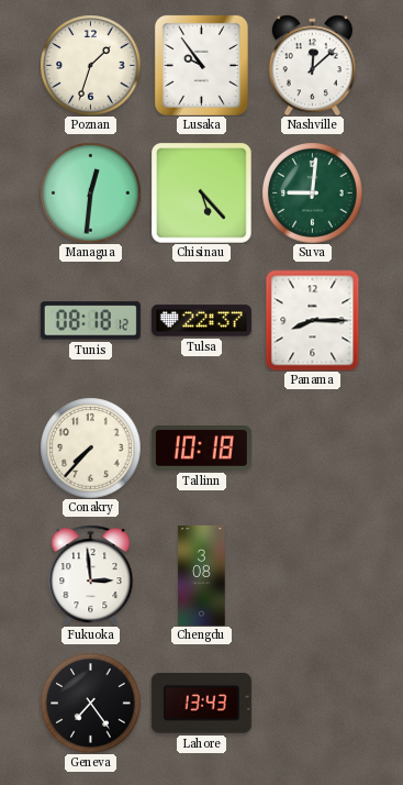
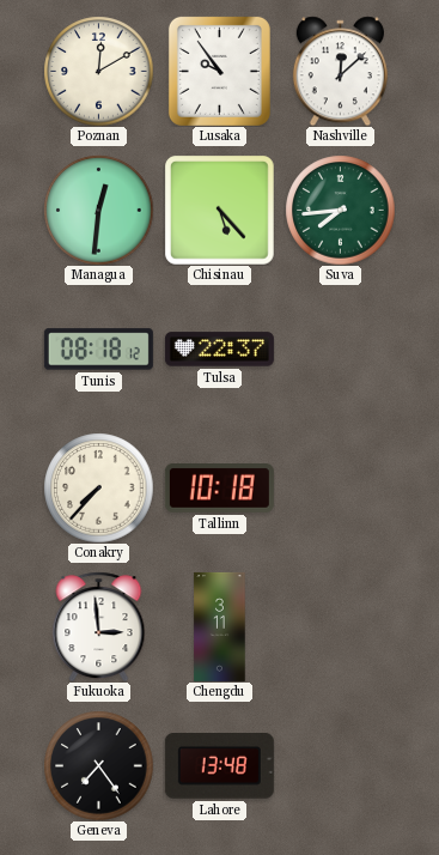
Poznan: 1:33 -> 12:10 (98, 71)
Suva: 9:01 -> 7:44 (340, 210)
Panama: 8:15 -> none (313, 320)
Chengdu: 3:08 -> 3:11 (220, 626)
Lahore: 13:43 -> 13:48 (219, 766)
